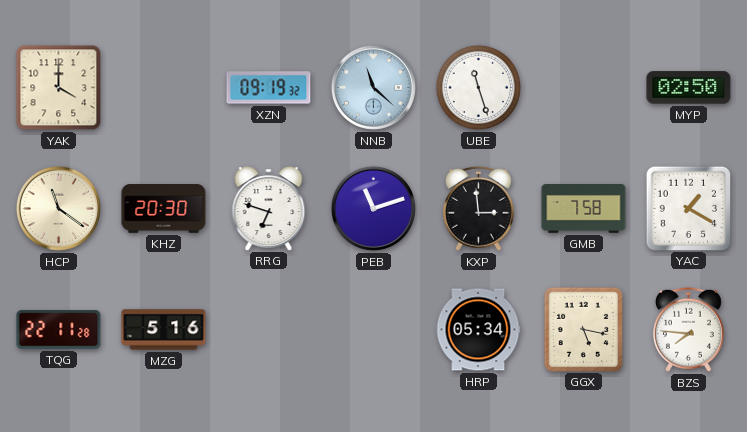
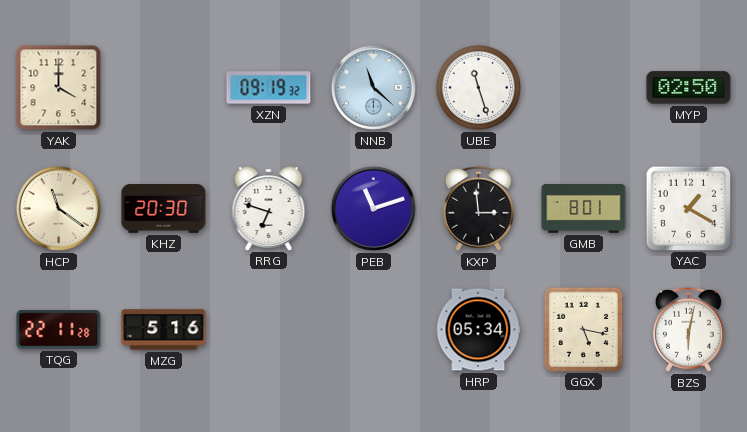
GMB: 7:58 -> 8:01 (584, 209)
BZS: 7:46 -> 6:02 (688, 329)
